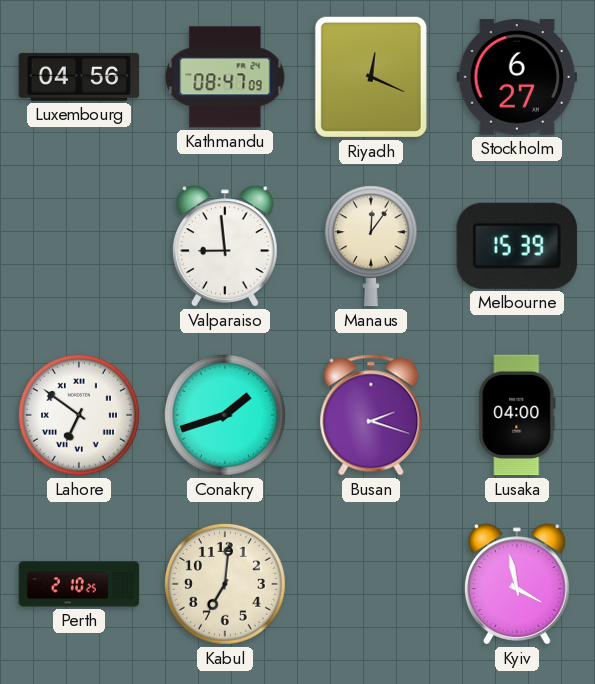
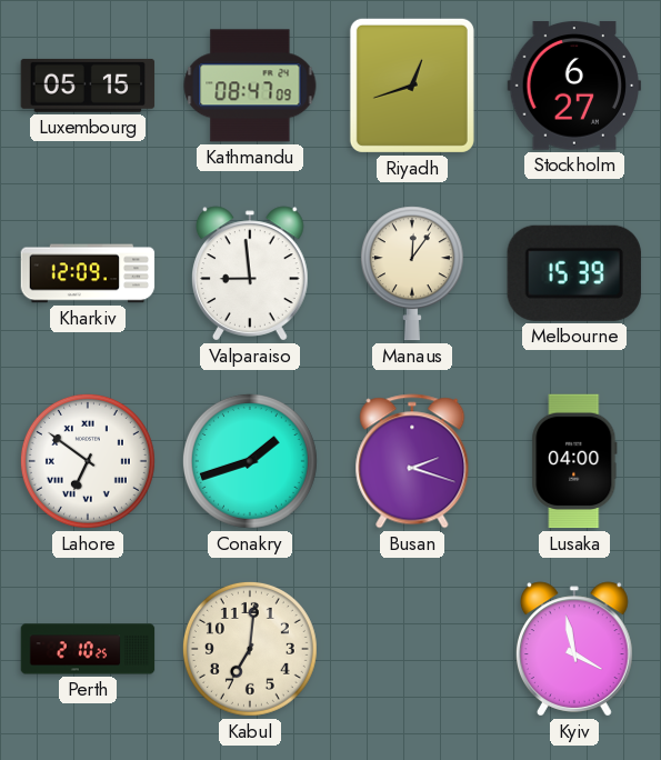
Luxembourg: 04:56 -> 05:15 (88, 86)
Riyadh: 12:19 -> 12:42 (412, 86)
Kharkiv: none -> 12:09 (88, 273)
